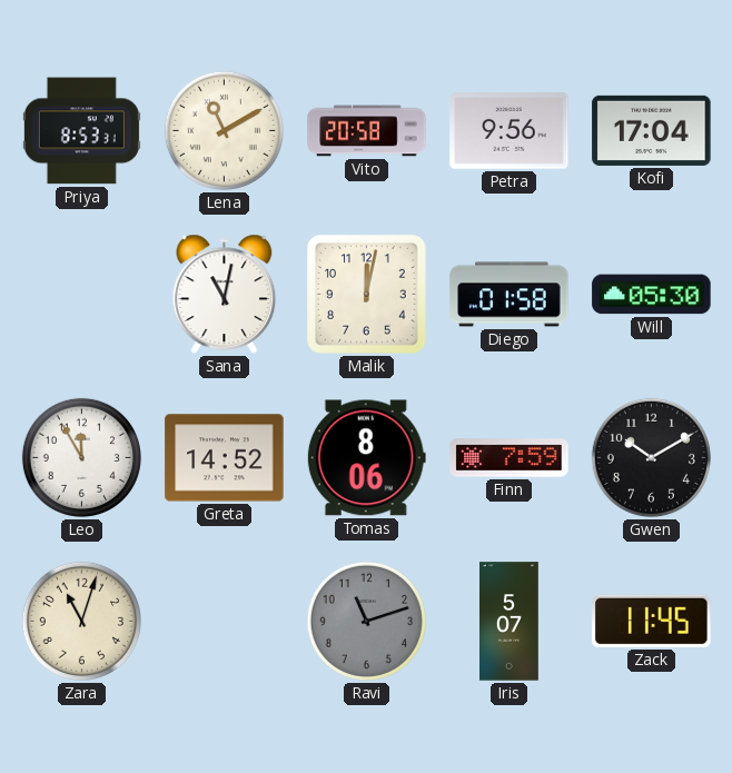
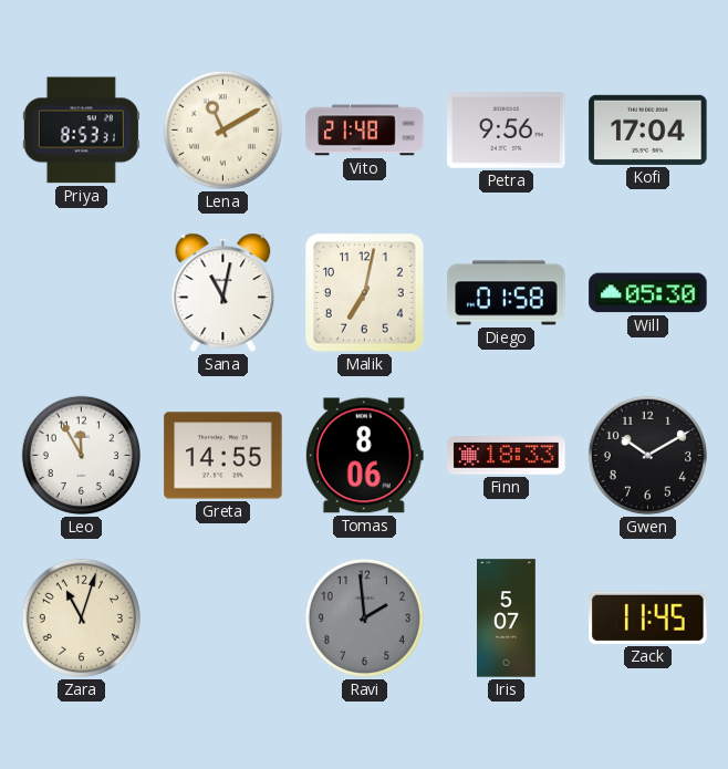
Vito: 20:58 -> 21:48 (365, 131)
Malik: 12:02 -> 7:02 (365, 293)
Greta: 14:52 -> 14:55 (223, 456)
Finn: 7:59 -> 18:33 (507, 456)
Ravi: 11:12 -> 1:59 (364, 617)
